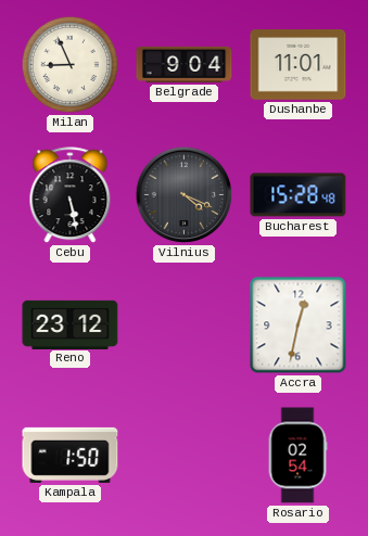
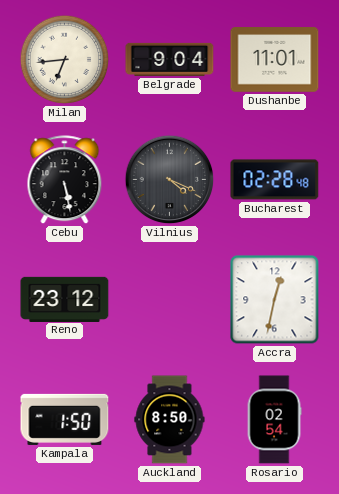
Milan: 8:56 -> 6:44 (65, 60)
Bucharest: 15:28 -> 02:28 (275, 180)
Auckland: none -> 8:50 (170, 420)
